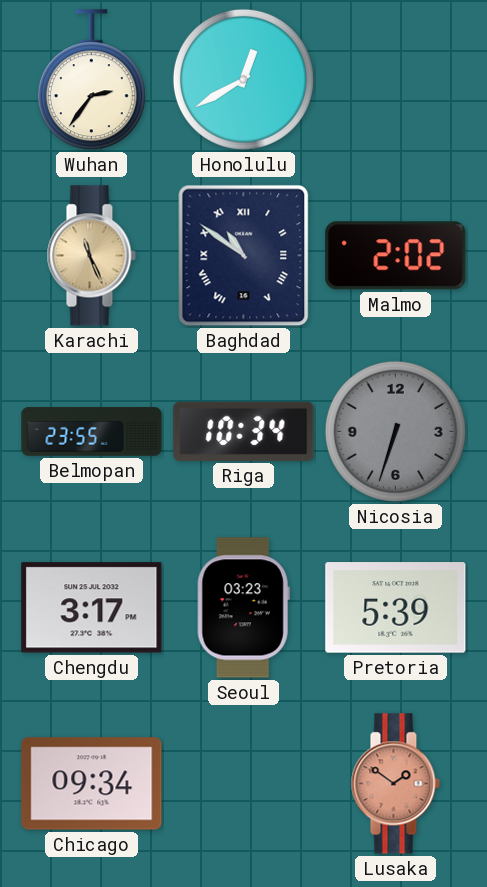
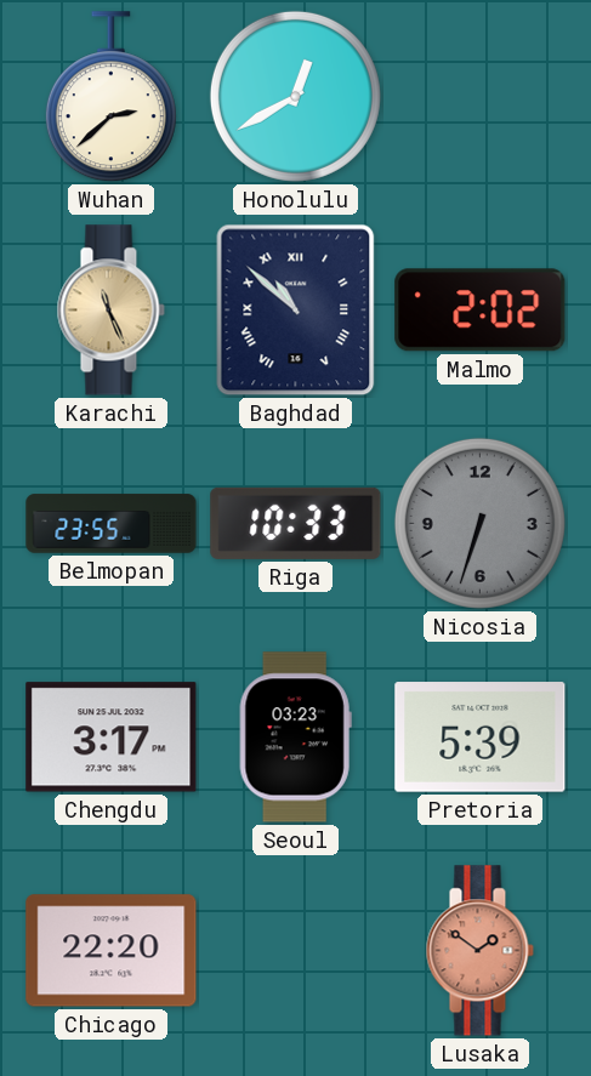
Wuhan: 2:36 -> 2:38 (110, 97)
Baghdad: 10:51 -> 10:52 (296, 311)
Riga: 10:34 -> 10:33 (296, 523)
Chicago: 09:34 -> 22:20 (112, 951)
